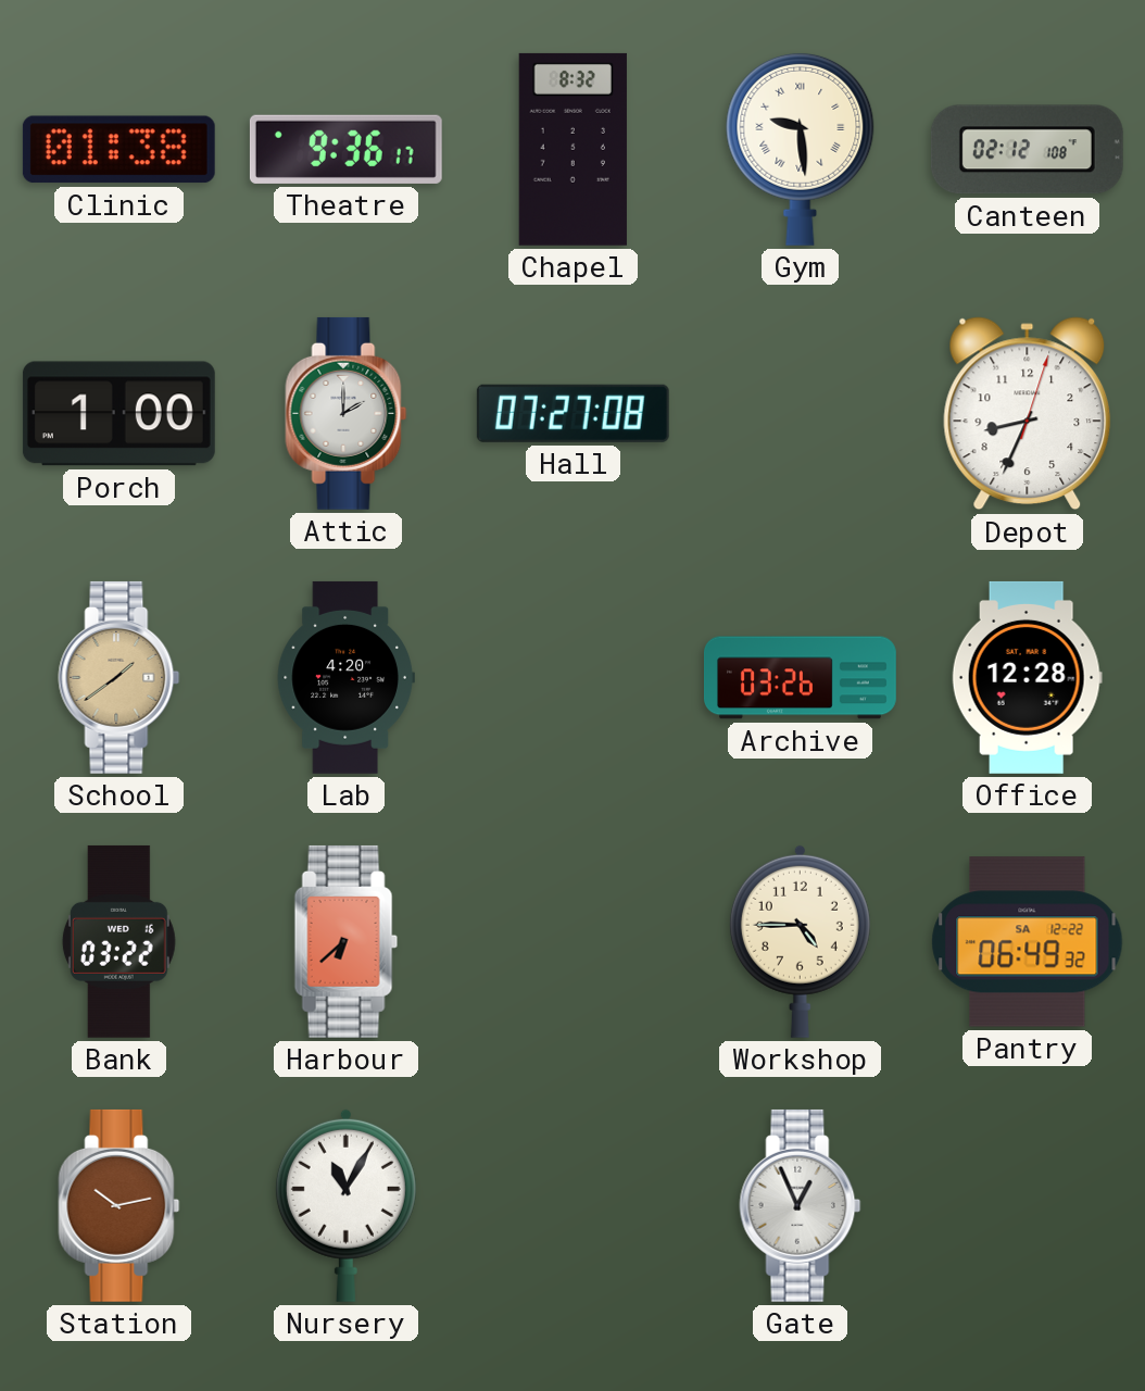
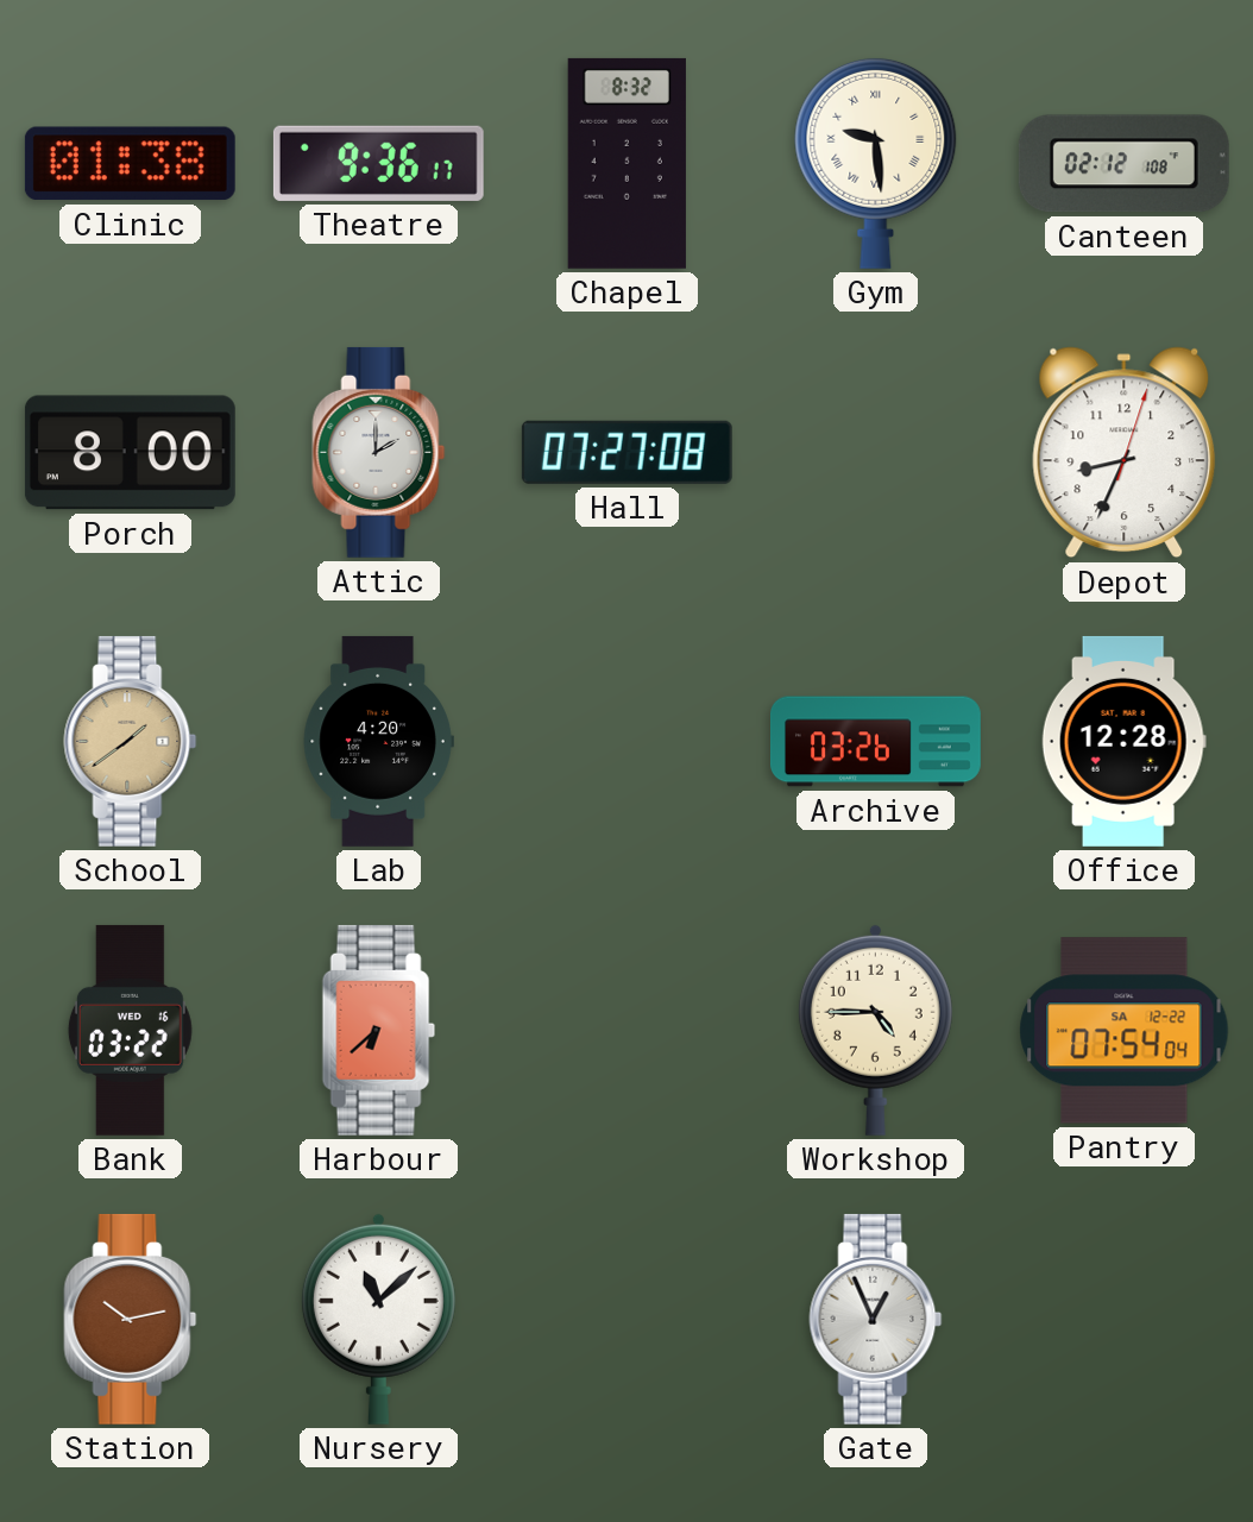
Porch: 1:00 -> 8:00 (130, 453)
Pantry: 06:49 -> 07:54 (1125, 1031)
Nursery: 11:05 -> 11:08 (378, 1319)
